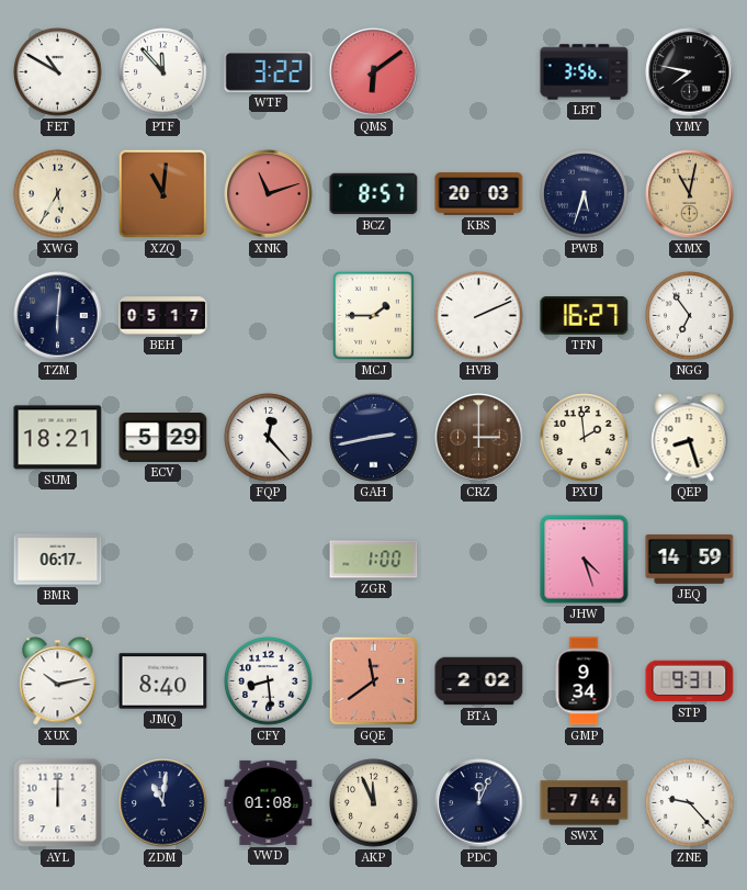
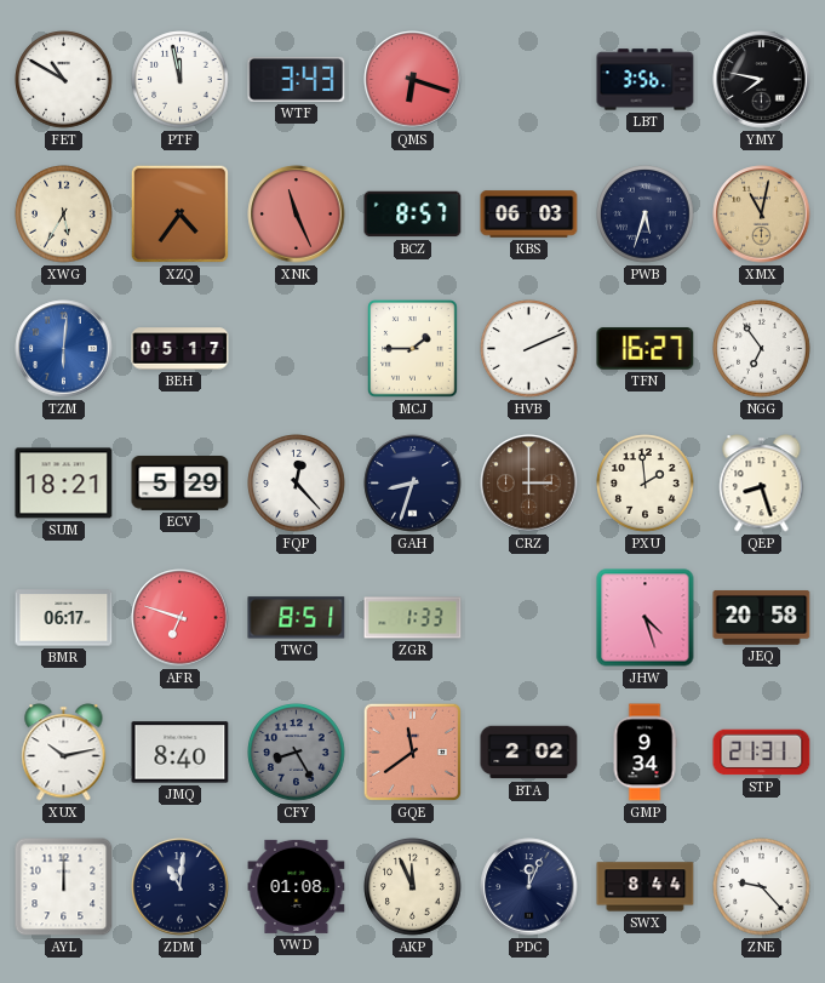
PTF: 11:53 -> 11:58 (181, 80)
WTF: 3:22 -> 3:43 (297, 80)
QMS: 6:09 -> 6:18 (413, 80)
XZQ: 11:01 -> 4:36 (179, 213)
XNK: 11:12 -> 11:26 (297, 215)
KBS: 20:03 -> 06:03 (529, 215)
TZM dial: navy -> blue (64, 349)
GAH: 2:43 -> 8:33 (413, 484)
AFR: none -> 6:48 (181, 618)
TWC: none -> 8:51 (297, 618)
ZGR: 1:00 -> 1:33 (413, 618)
JEQ: 14:59 -> 20:58 (762, 618)
CFY: 8:29 -> 8:25 (297, 753)
CFY dial: white -> grey (297, 753)
STP: 9:31 -> 21:31 (762, 753)
SWX: 7:44 -> 8:44 (646, 887)
